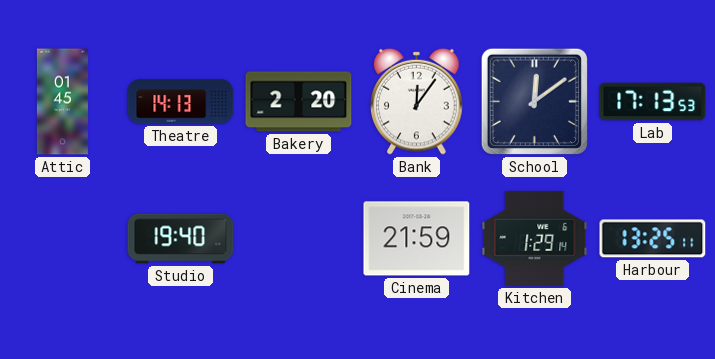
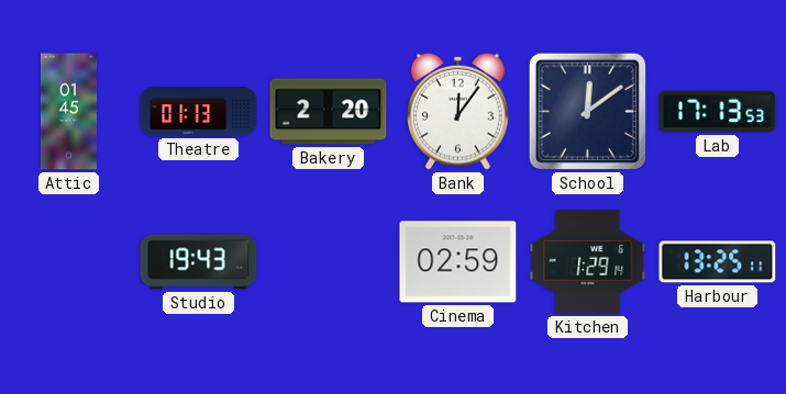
Theatre: 14:13 -> 01:13 (199, 112)
Studio: 19:40 -> 19:43 (199, 262)
Cinema: 21:59 -> 02:59 (458, 262)
